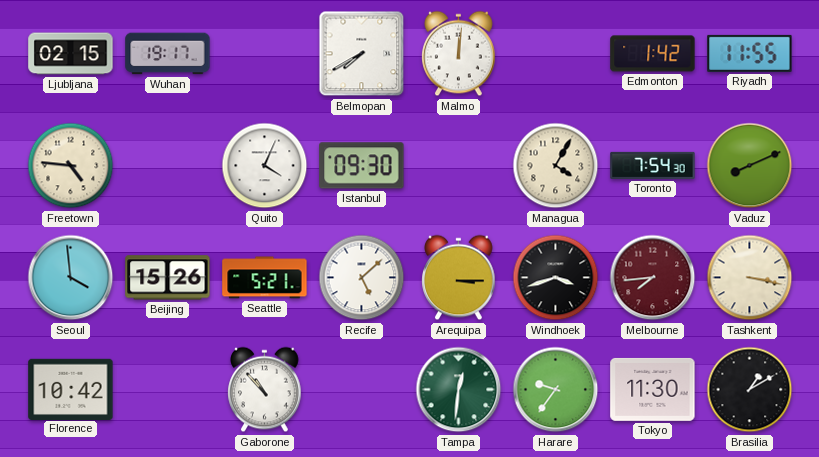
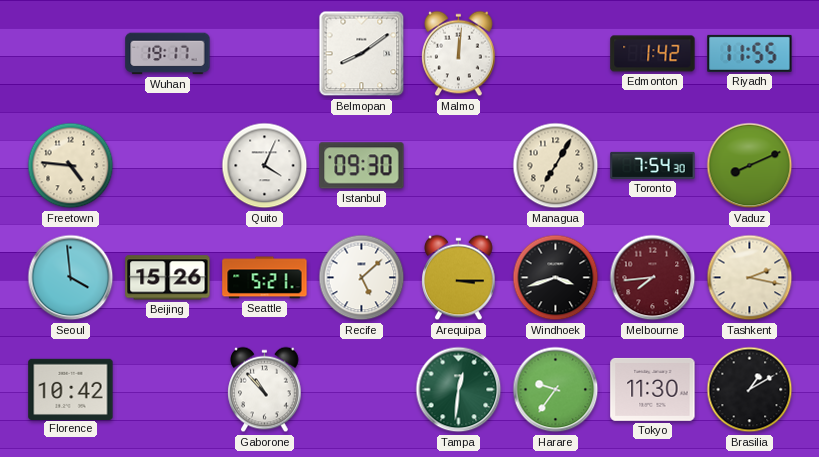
Ljubljana: 02:15 -> none (71, 54)
Belmopan: 7:40 -> 8:09 (362, 54)
Managua: 4:05 -> 7:05 (556, 166)
Tashkent: 3:17 -> 2:17 (750, 278)
